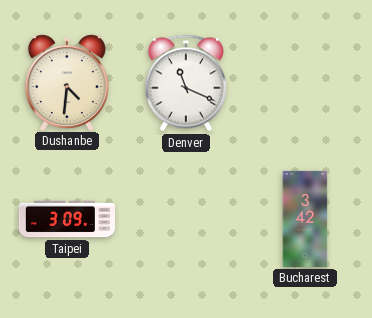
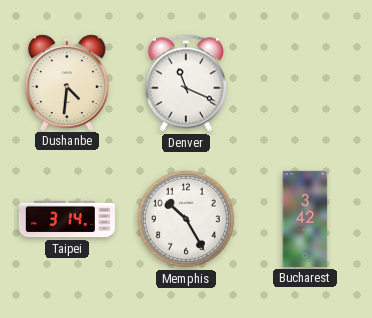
Taipei: 3:09 -> 3:14 (67, 219)
Memphis: none -> 10:25 (186, 219)
